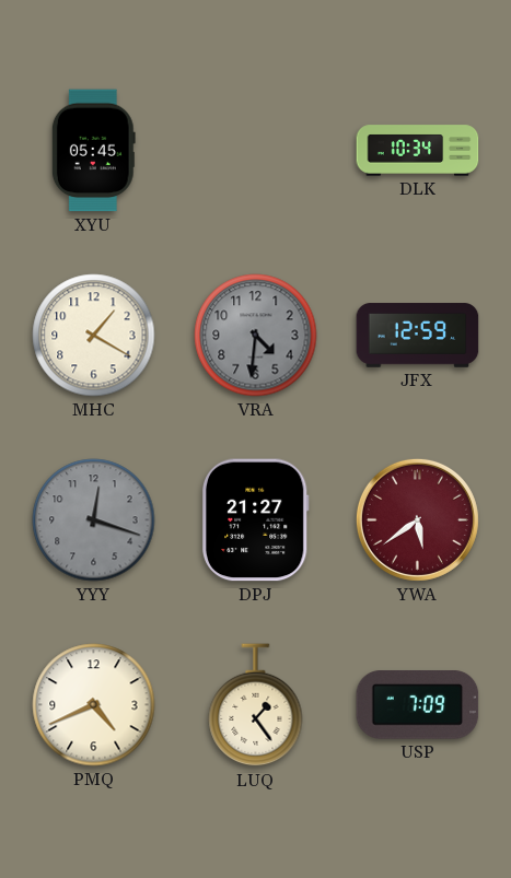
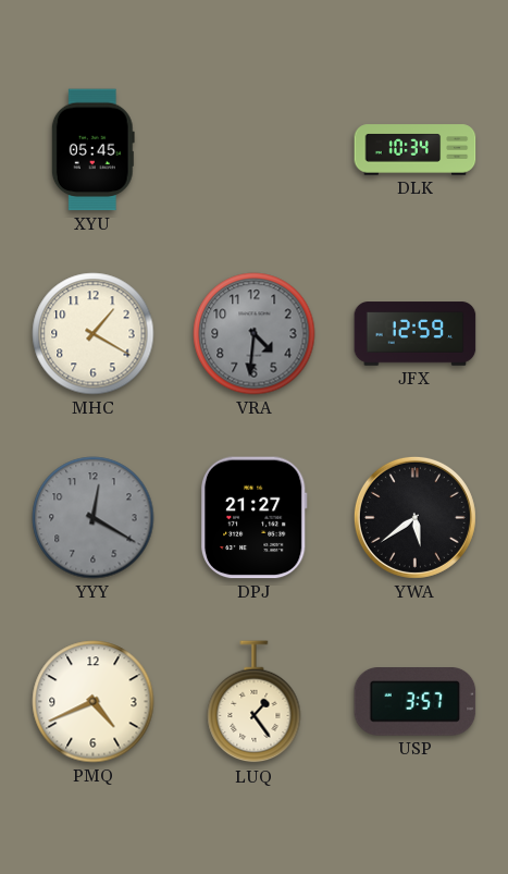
YYY: 12:18 -> 12:20 (94, 518)
YWA dial: burgundy -> black (414, 517)
USP: 7:09 -> 3:57 (416, 702)
